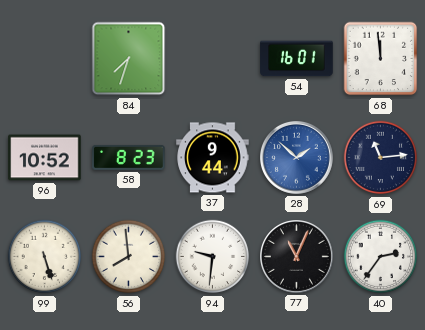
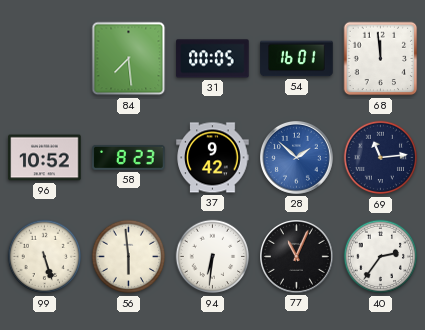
84: 7:33 -> 7:29 (129, 59)
31: none -> 00:05 (213, 59)
37: 9:44 -> 9:42 (213, 158)
56: 7:59 -> 5:59 (129, 257)
94: 9:31 -> 6:31 (213, 257)
